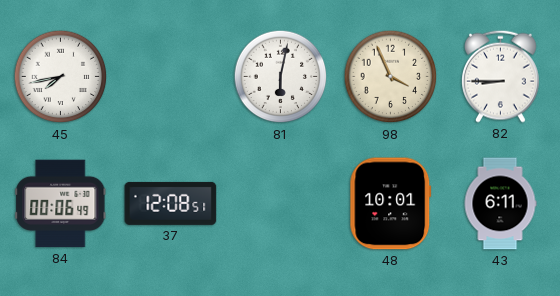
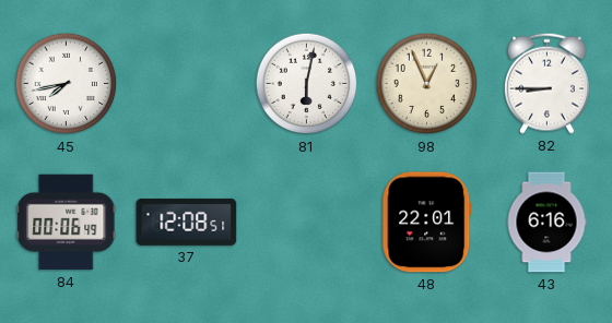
98: 3:56 -> 12:56 (427, 84)
48: 10:01 -> 22:01 (427, 223)
43: 6:11 -> 6:16 (546, 223)
